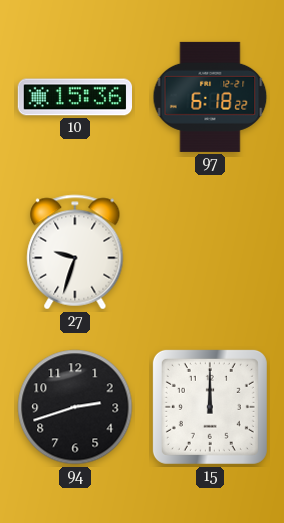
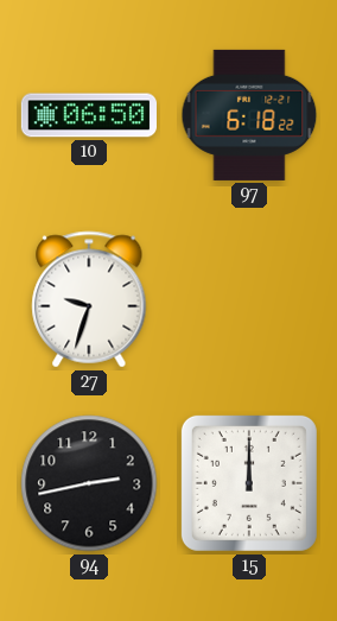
10: 15:36 -> 06:50 (88, 115)
94: 2:42 -> 2:43 (89, 483)
